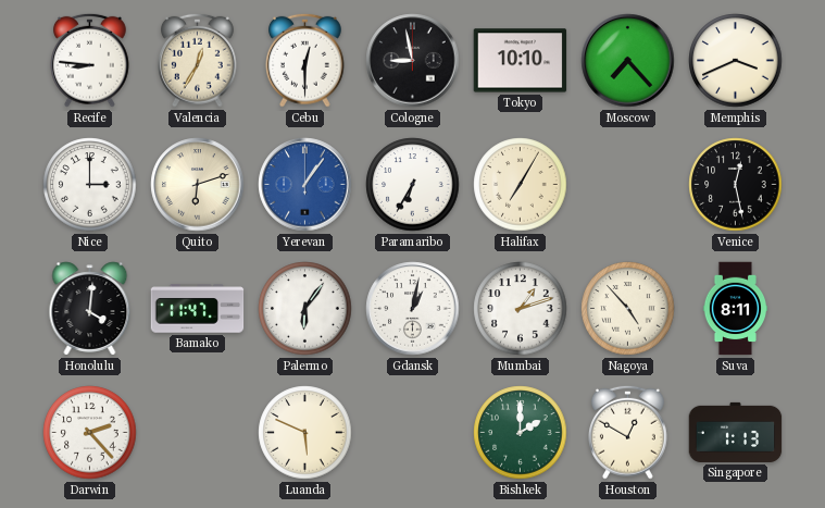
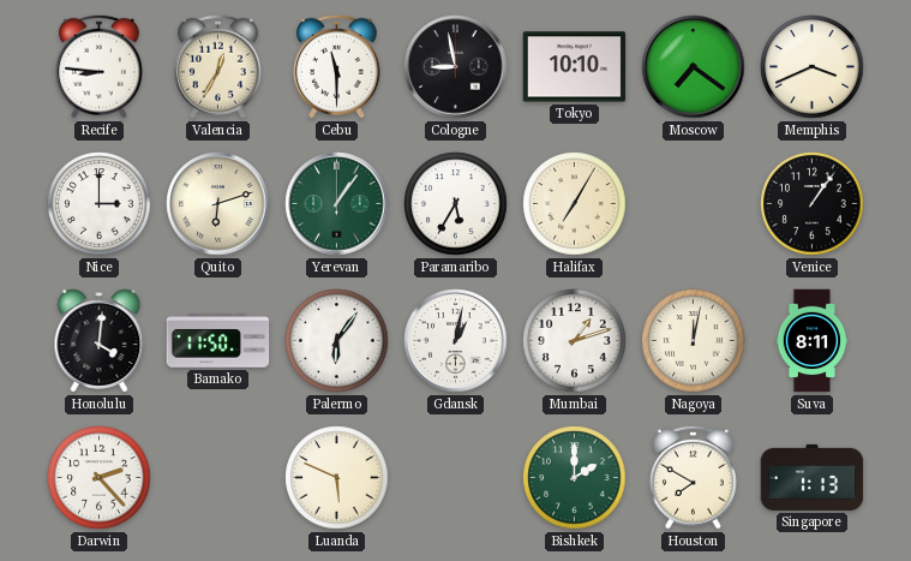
Cebu: 12:30 -> 11:30 (337, 66)
Moscow: 7:23 -> 7:21 (694, 67)
Yerevan dial: blue -> green (337, 204)
Paramaribo: 6:35 -> 5:35 (456, 204)
Venice: 12:28 -> 1:06 (813, 204)
Bamako: 11:47 -> 11:50 (218, 341)
Nagoya: 4:53 -> 12:02 (694, 341)
Houston: 12:50 -> 7:50 (694, 477)
